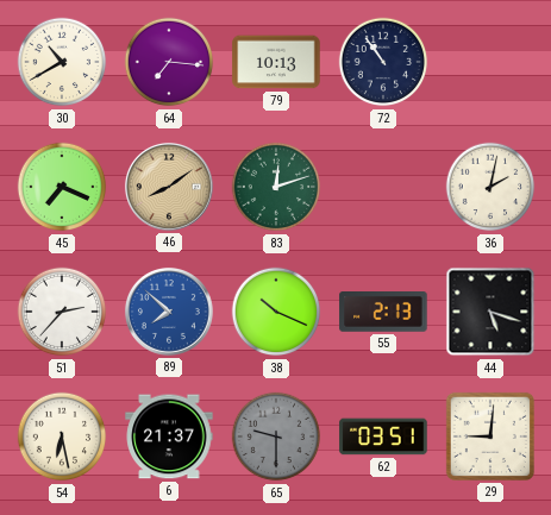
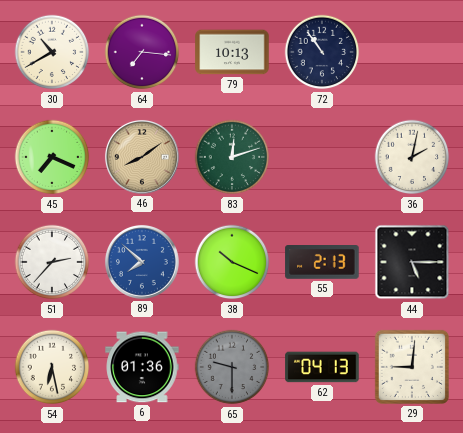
44: 5:18 -> 5:15 (412, 262)
6: 21:37 -> 01:36 (142, 367)
62: 03:51 -> 04:13 (322, 367)
